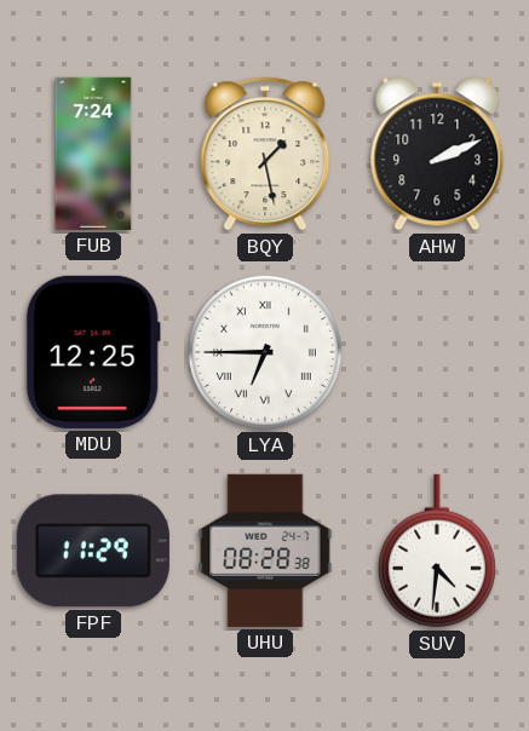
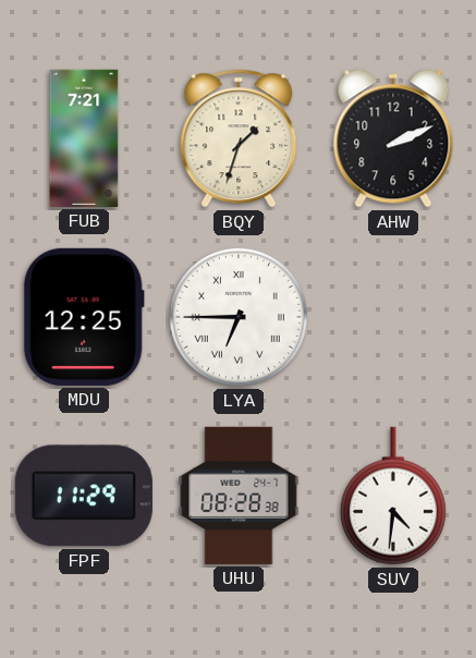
FUB: 7:24 -> 7:21 (84, 138)
BQY: 1:28 -> 1:33 (239, 138)
